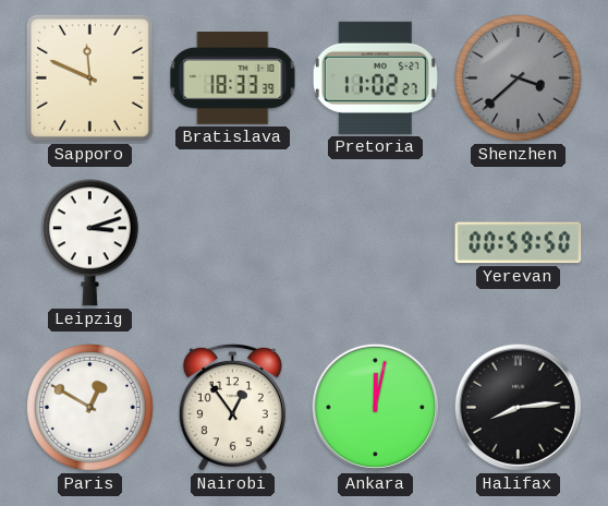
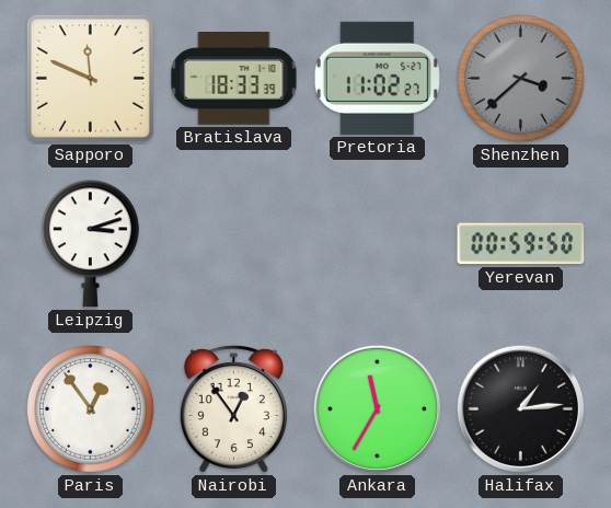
Paris: 12:50 -> 12:54 (91, 409)
Ankara: 12:02 -> 11:35 (378, 409)
Halifax: 8:14 -> 1:14 (521, 409)
